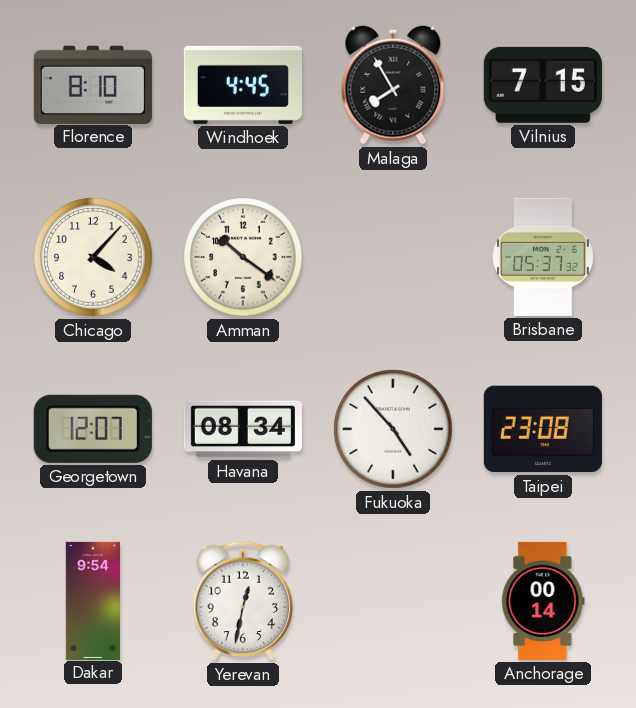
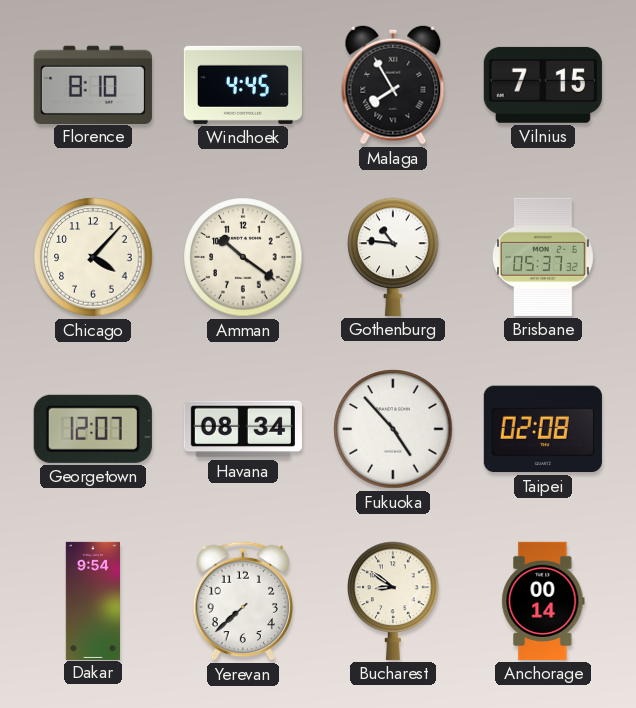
Gothenburg: none -> 10:46 (393, 257)
Taipei: 23:08 -> 02:08 (543, 429)
Yerevan: 12:32 -> 7:38 (243, 601)
Bucharest: none -> 8:51 (393, 601)
